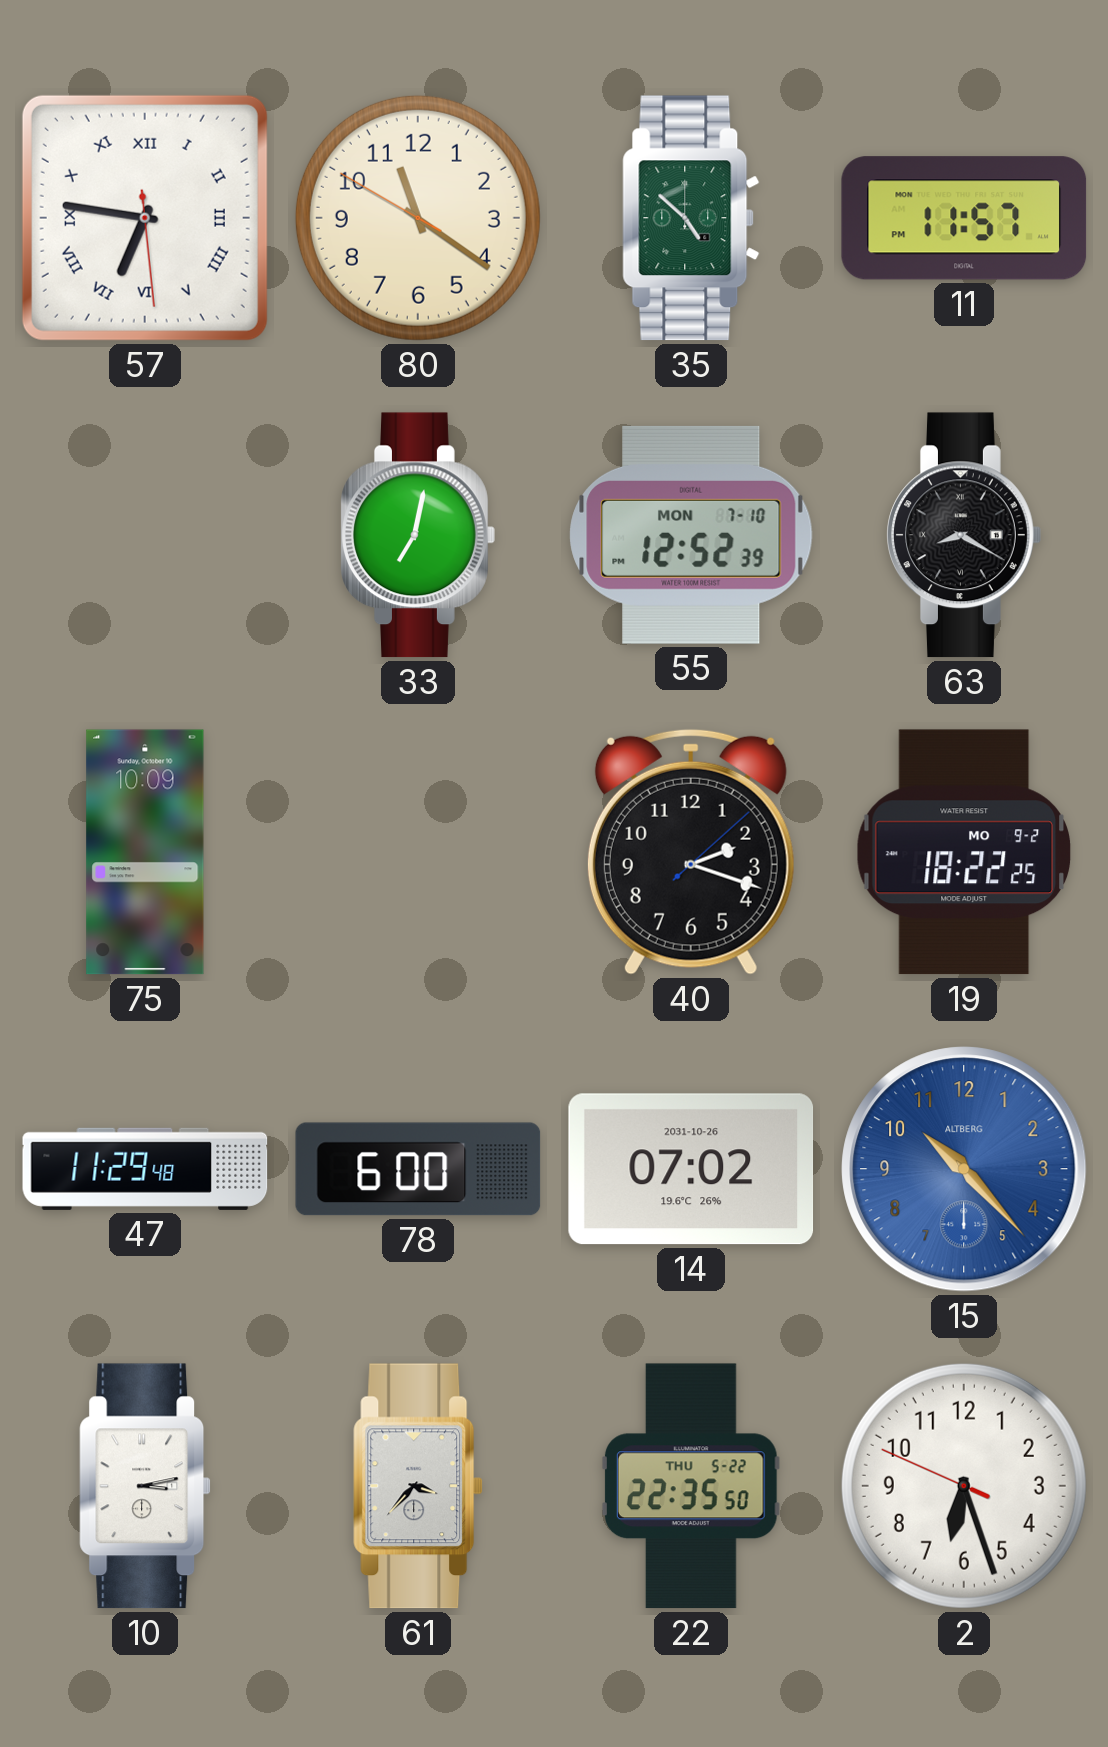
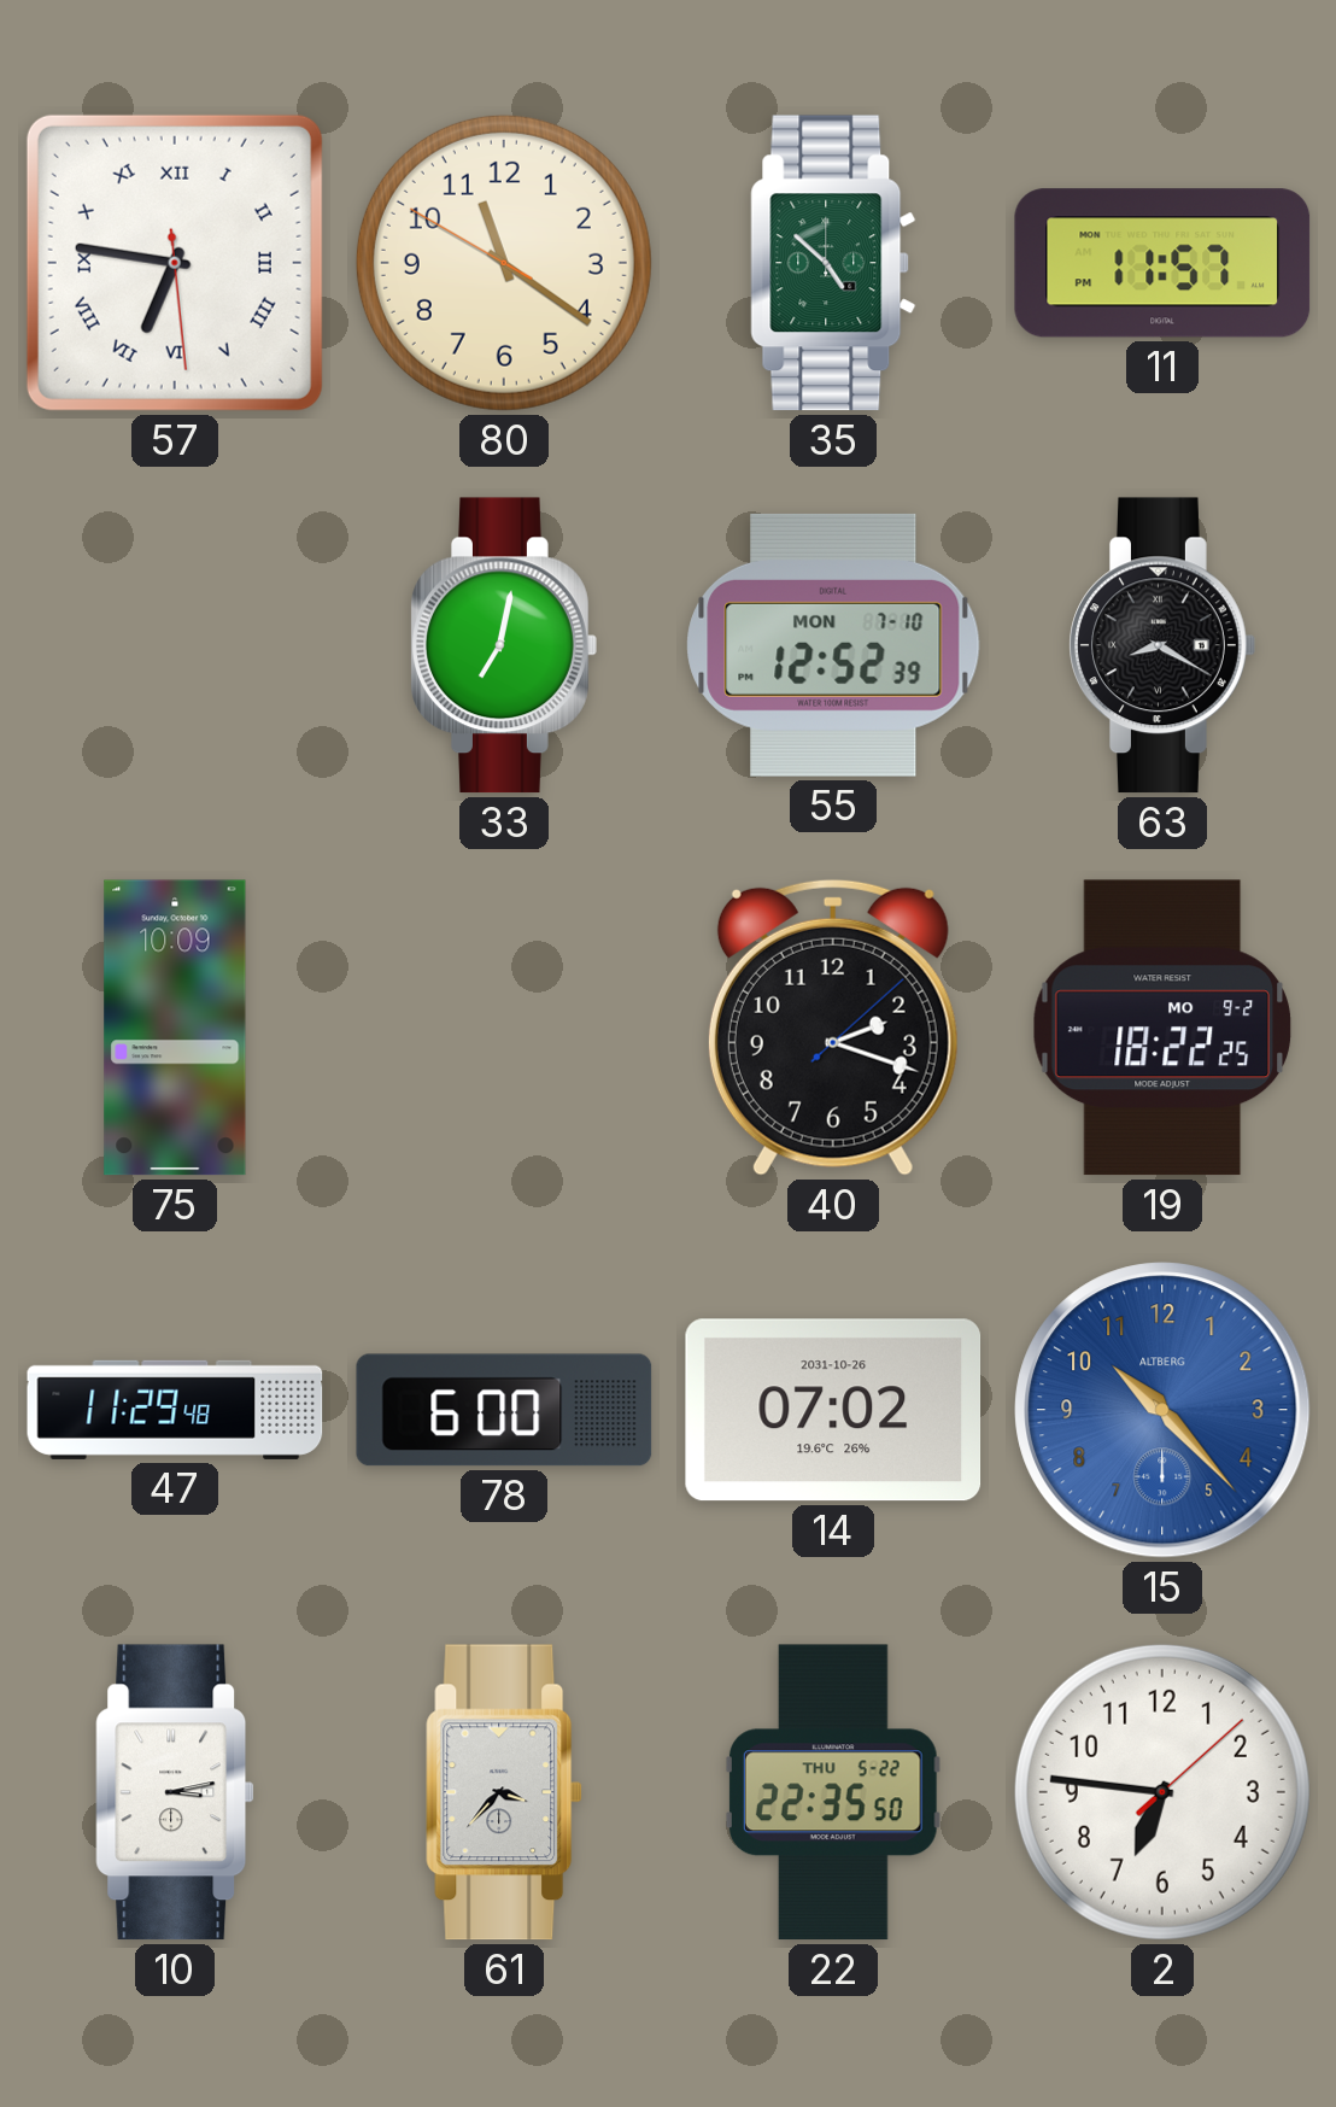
2: 6:26 -> 6:46 (1162, 1792)
